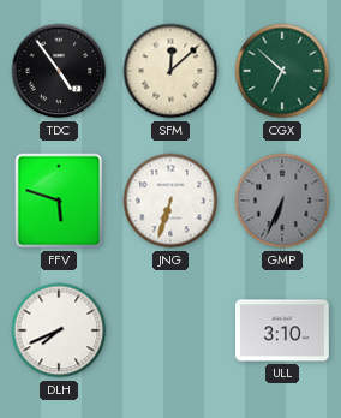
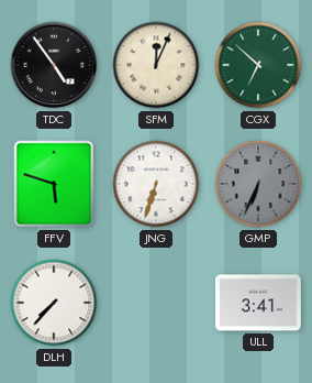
SFM: 12:08 -> 12:04 (156, 65)
DLH: 7:41 -> 7:37 (54, 303)
ULL: 3:10 -> 3:41 (258, 303)
